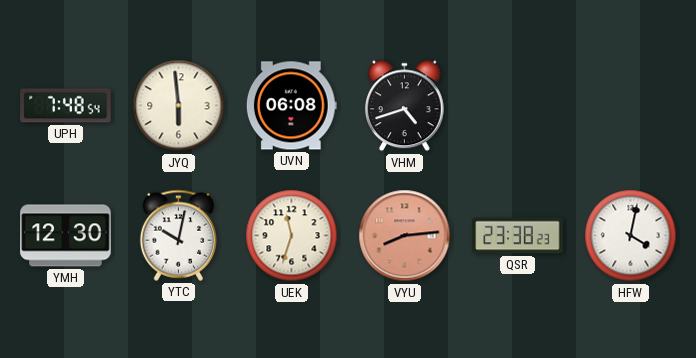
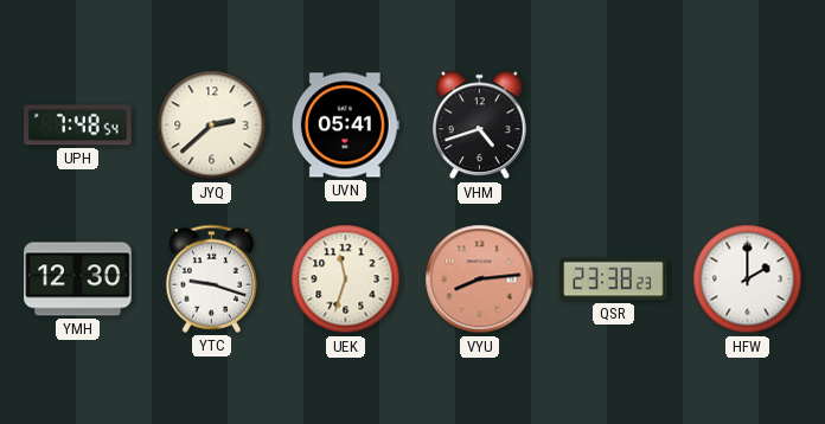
JYQ: 5:59 -> 2:38 (212, 126)
UVN: 06:08 -> 05:41 (345, 126)
YTC: 10:02 -> 9:18 (212, 278)
HFW: 4:02 -> 2:00 (748, 280)
